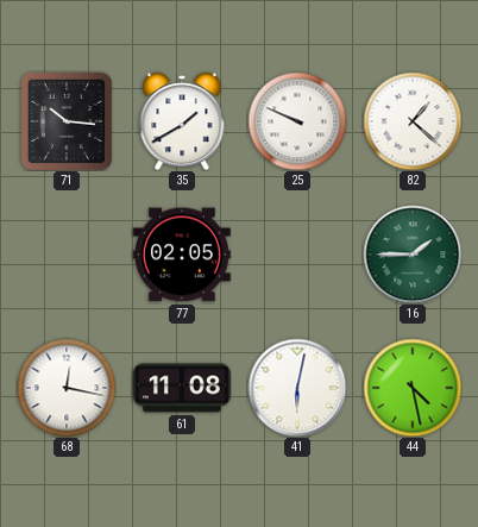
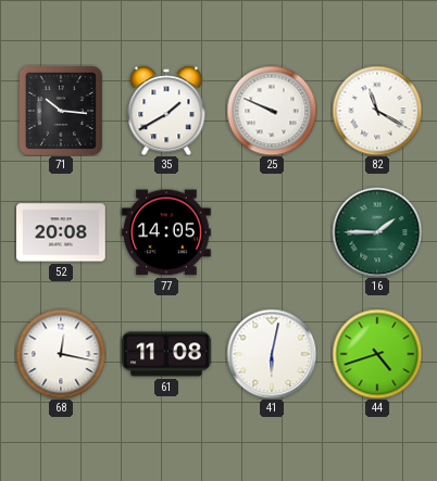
82: 1:22 -> 11:20 (377, 111)
52: none -> 20:08 (62, 232)
77: 02:05 -> 14:05 (167, 232)
44: 4:28 -> 4:42 (377, 354)
